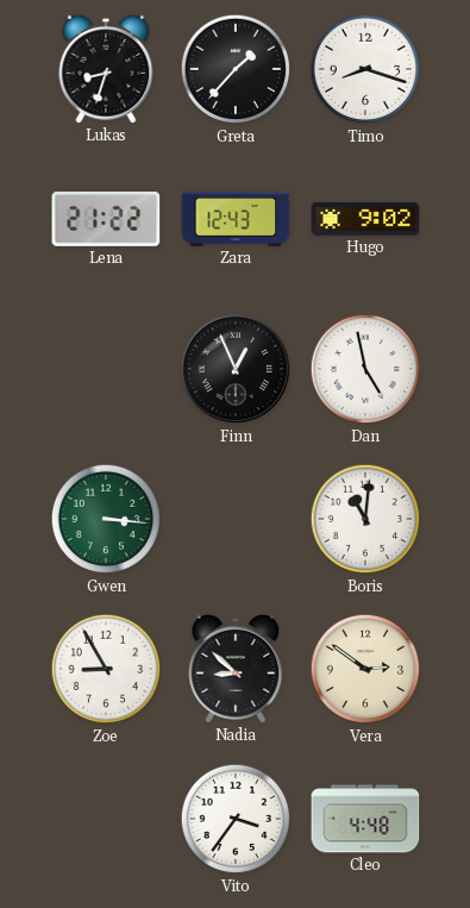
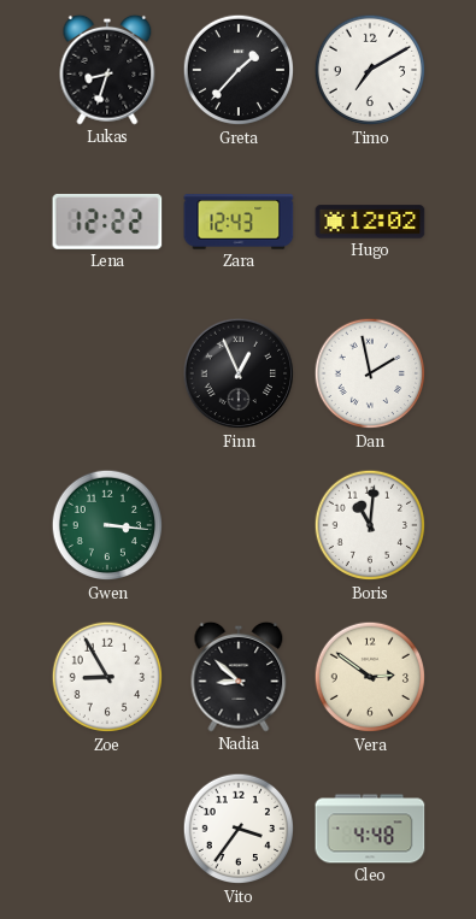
Timo: 8:18 -> 7:10 (370, 70)
Lena: 21:22 -> 12:22 (107, 222)
Hugo: 9:02 -> 12:02 (370, 222)
Dan: 4:58 -> 1:58 (370, 373)
